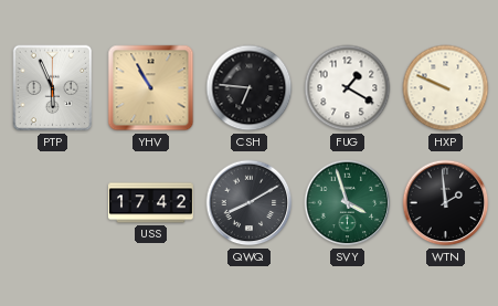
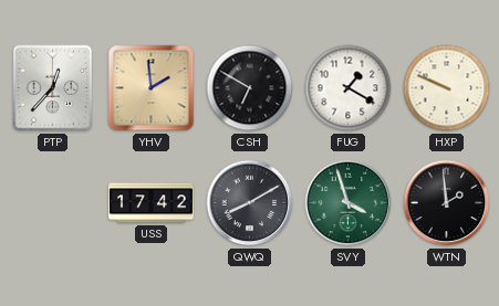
PTP: 5:56 -> 12:37 (53, 88)
YHV: 10:55 -> 1:59 (152, 88)
CSH: 6:46 -> 6:50 (250, 88)
